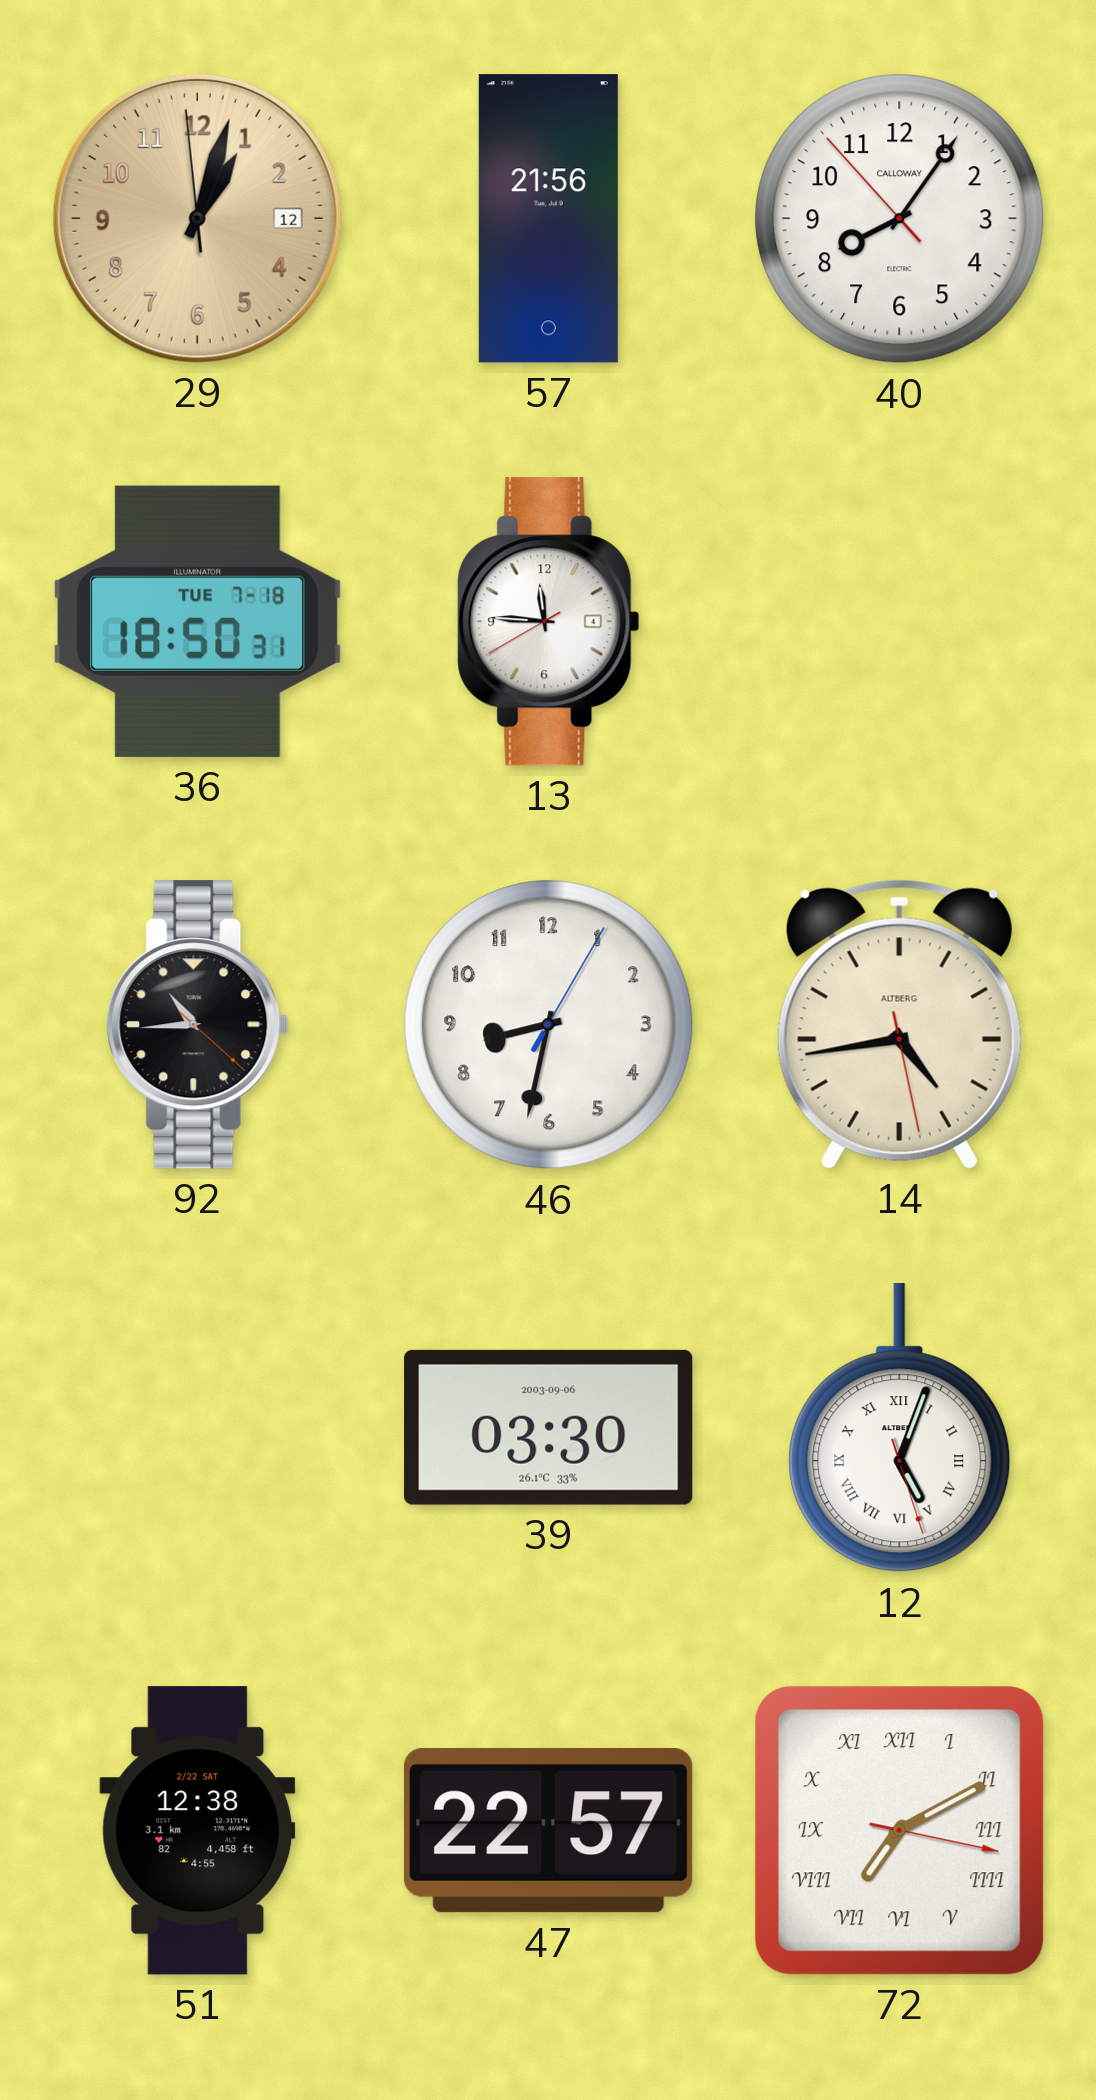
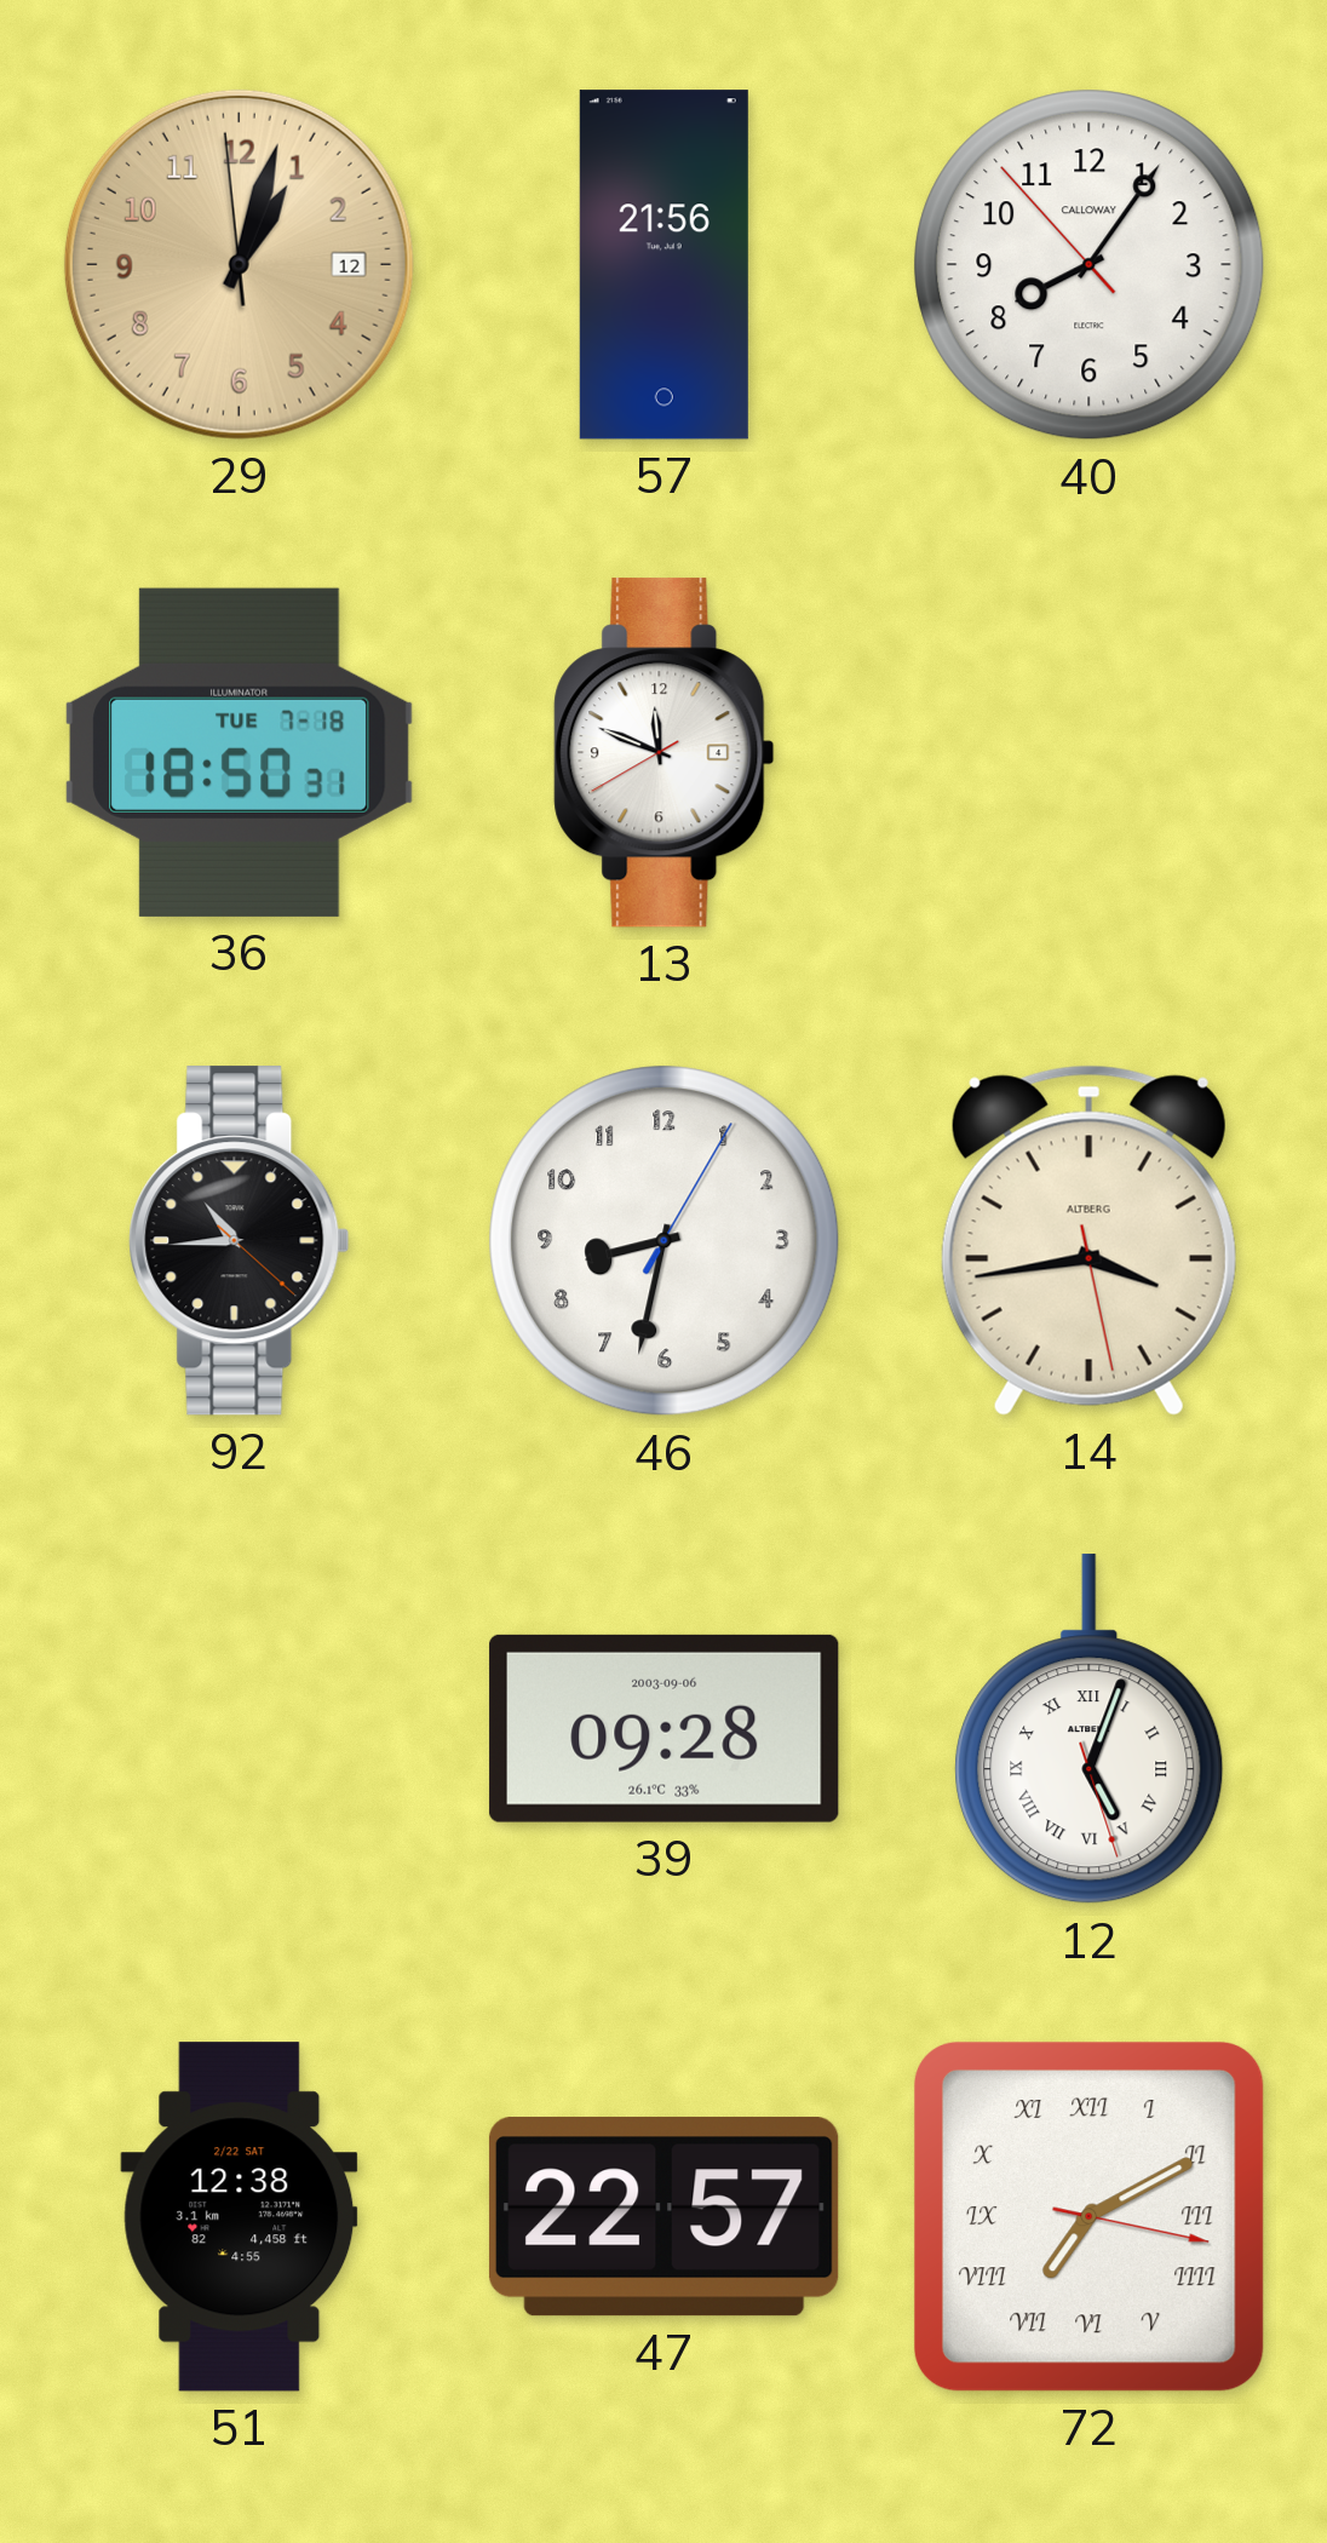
13: 11:45 -> 11:48 (665, 753)
14: 4:43 -> 3:43 (1088, 1240)
39: 03:30 -> 09:28 (665, 1728)
